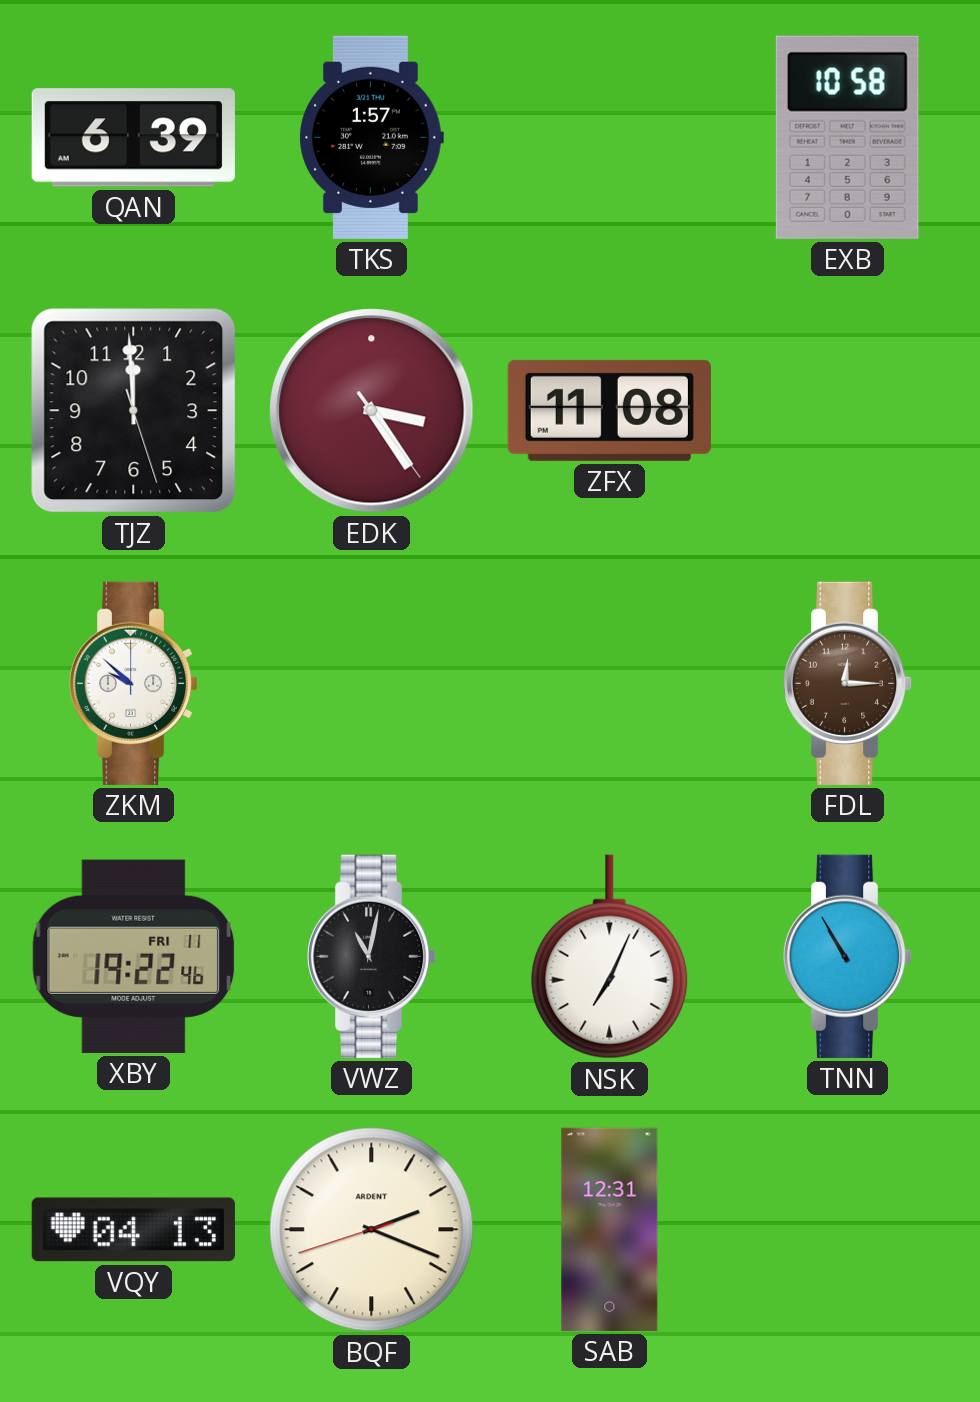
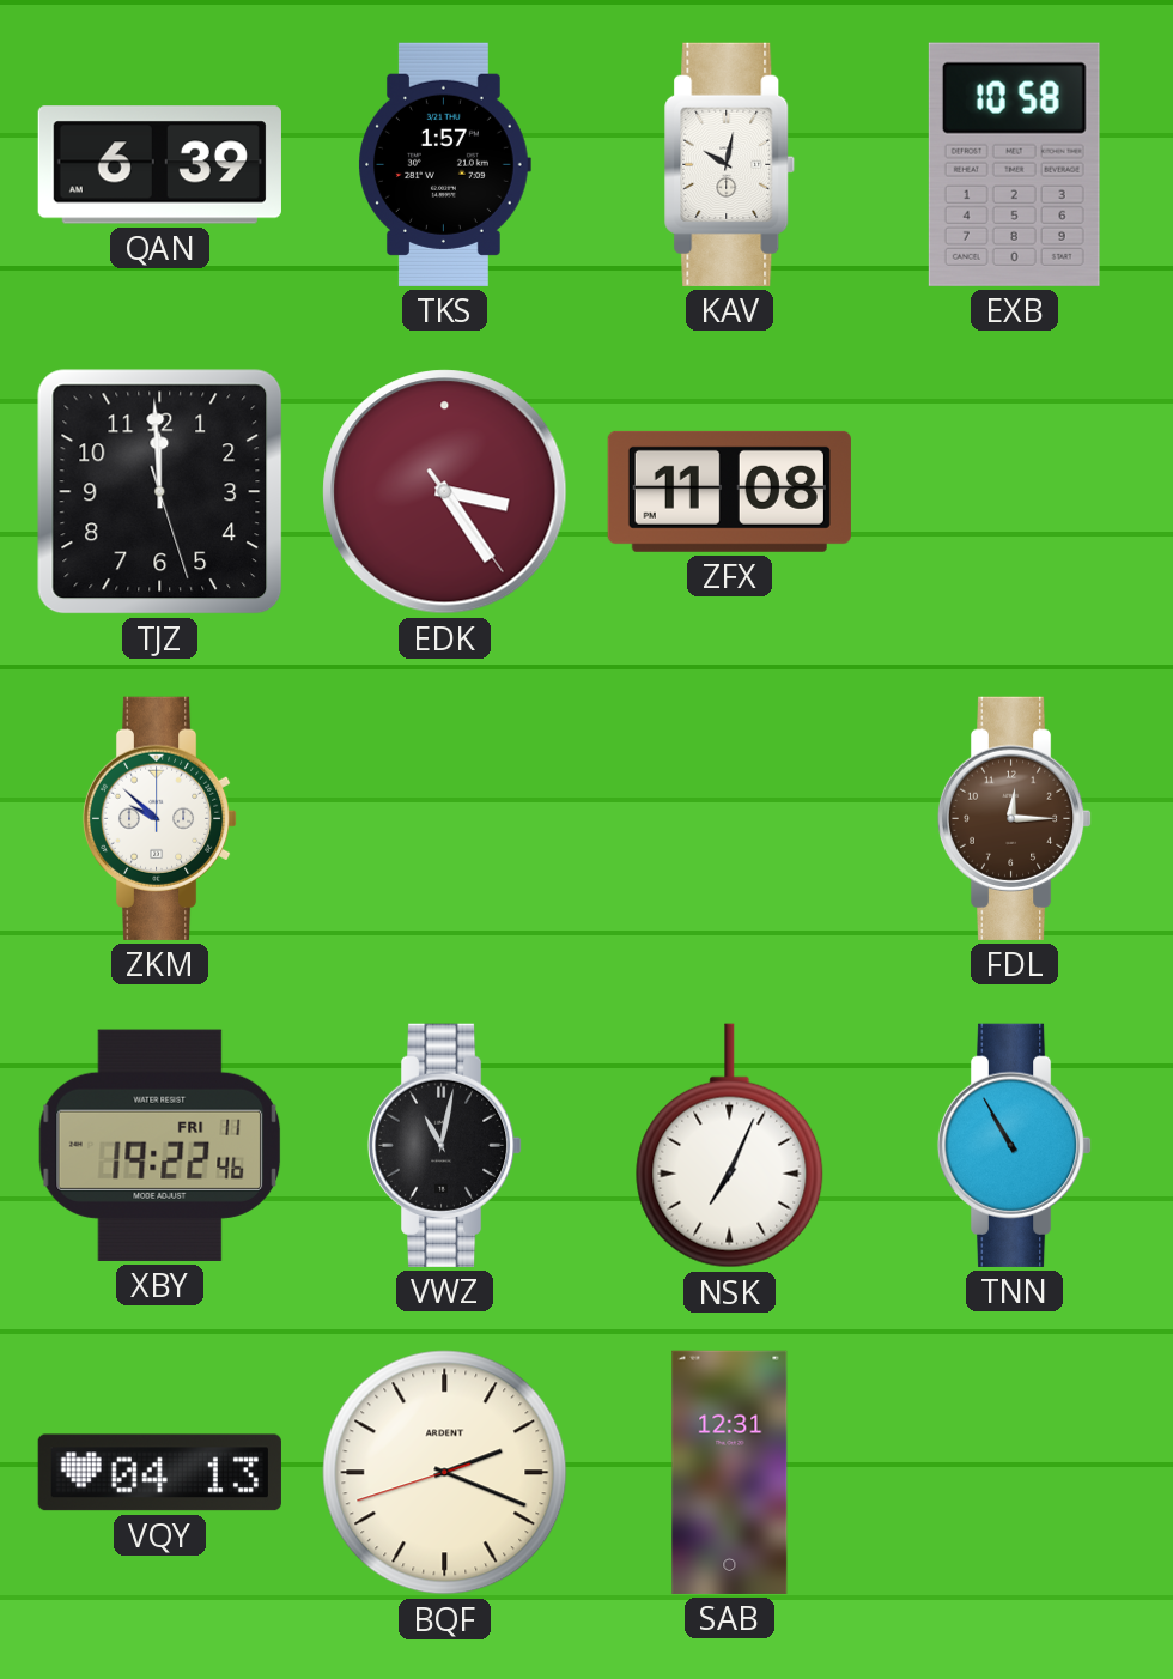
KAV: none -> 10:02 (730, 164)
